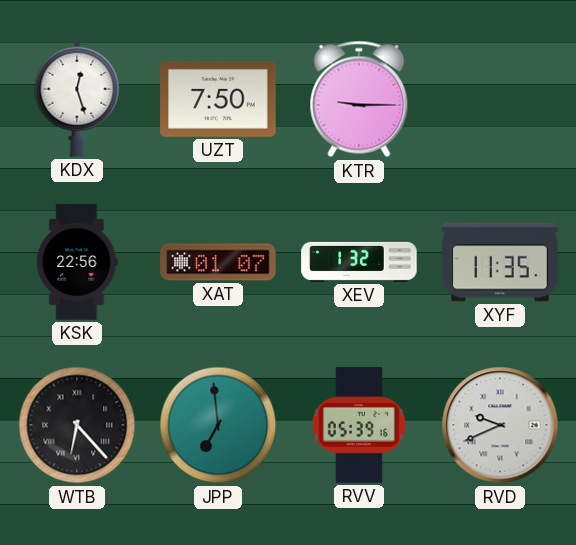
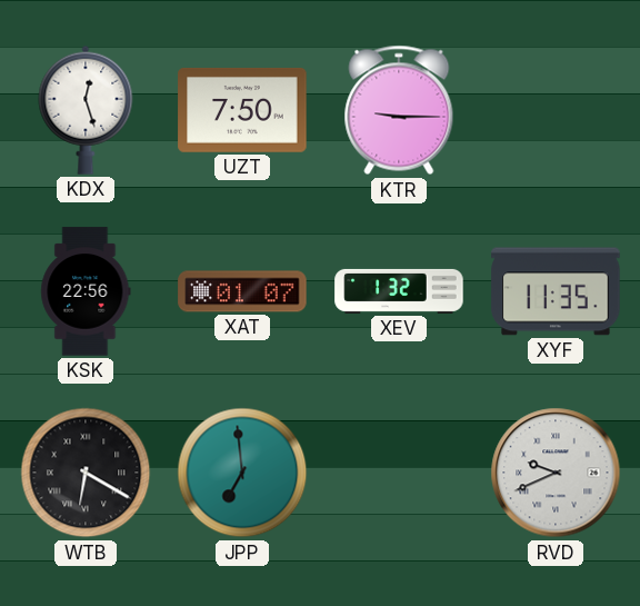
WTB: 6:23 -> 6:20 (86, 473)
RVV: 05:39 -> none (358, 425)
